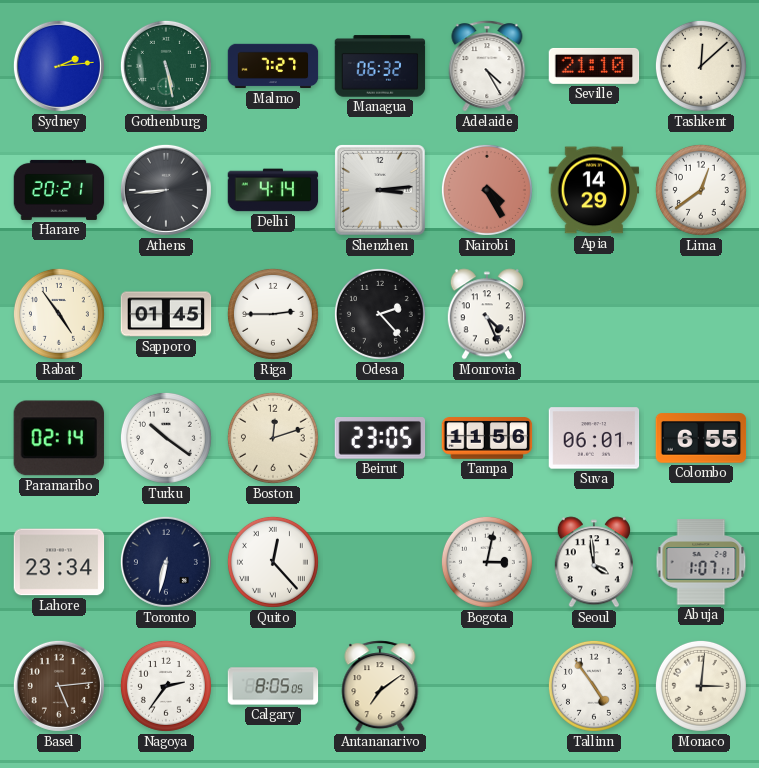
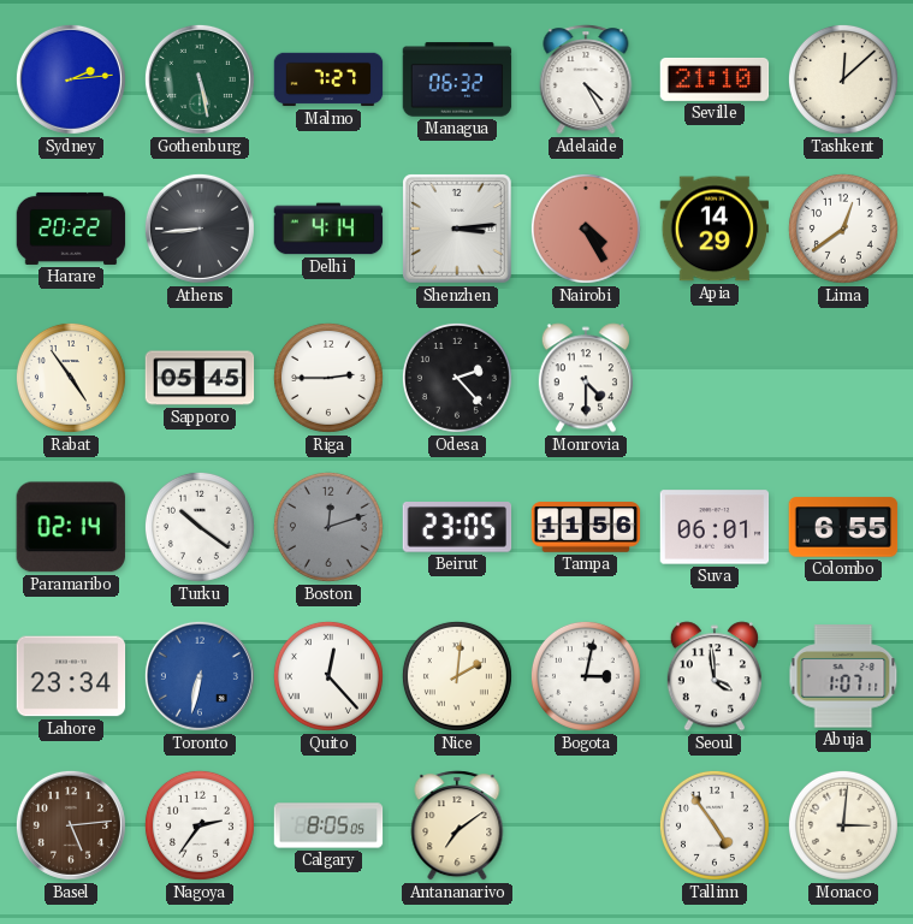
Harare: 20:21 -> 20:22 (71, 229)
Sapporo: 01:45 -> 05:45 (200, 378)
Monrovia: 4:26 -> 4:30 (586, 378)
Boston dial: cream -> grey (328, 527)
Toronto dial: navy -> blue (200, 676)
Nice: none -> 2:01 (457, 676)
